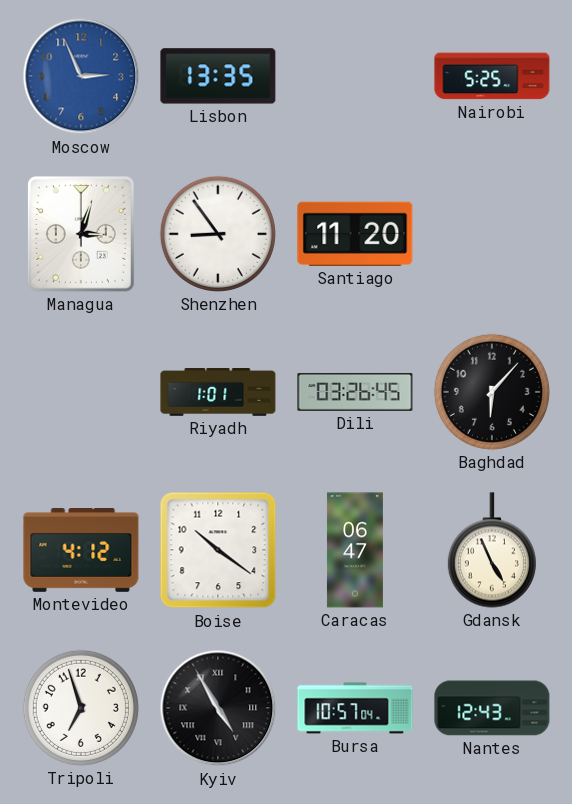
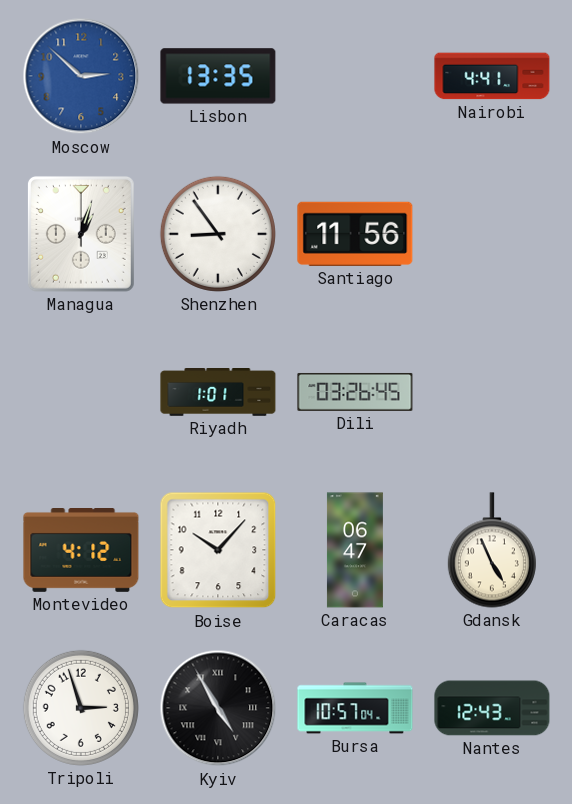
Moscow: 2:56 -> 2:52 (81, 76)
Nairobi: 5:25 -> 4:41 (492, 76)
Managua: 3:03 -> 1:03 (81, 234)
Santiago: 11:20 -> 11:56 (355, 234)
Baghdad: 6:07 -> none (492, 392)
Boise: 10:21 -> 10:07 (218, 550)
Tripoli: 6:57 -> 2:57 (81, 708)
